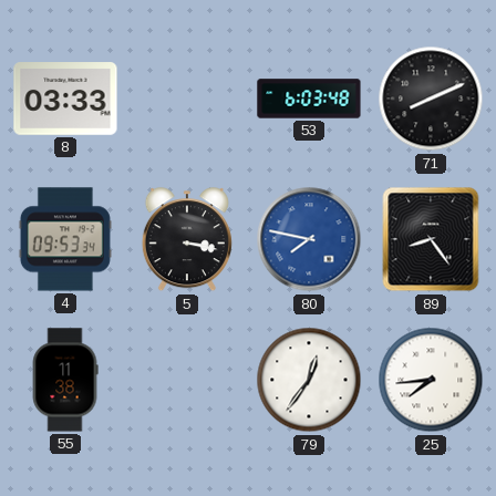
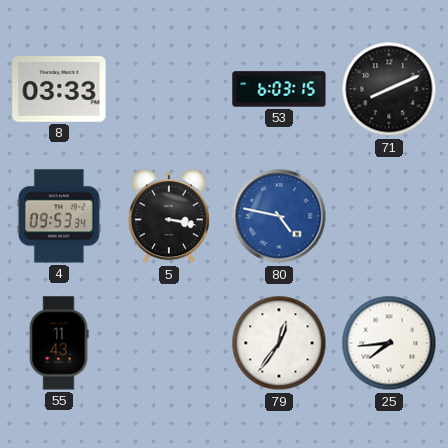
53: 6:03:48 -> 6:03:15 (279, 89)
80: 7:47 -> 4:47 (279, 216)
89: 8:24 -> none (431, 239)
55: 11:38 -> 11:43 (59, 343)
